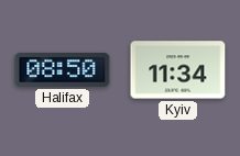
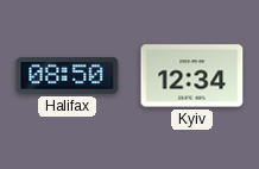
Kyiv: 11:34 -> 12:34 (192, 76)
